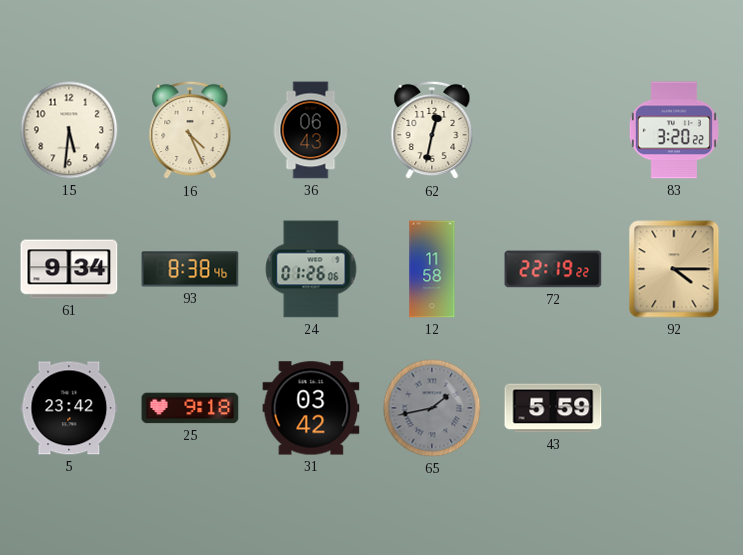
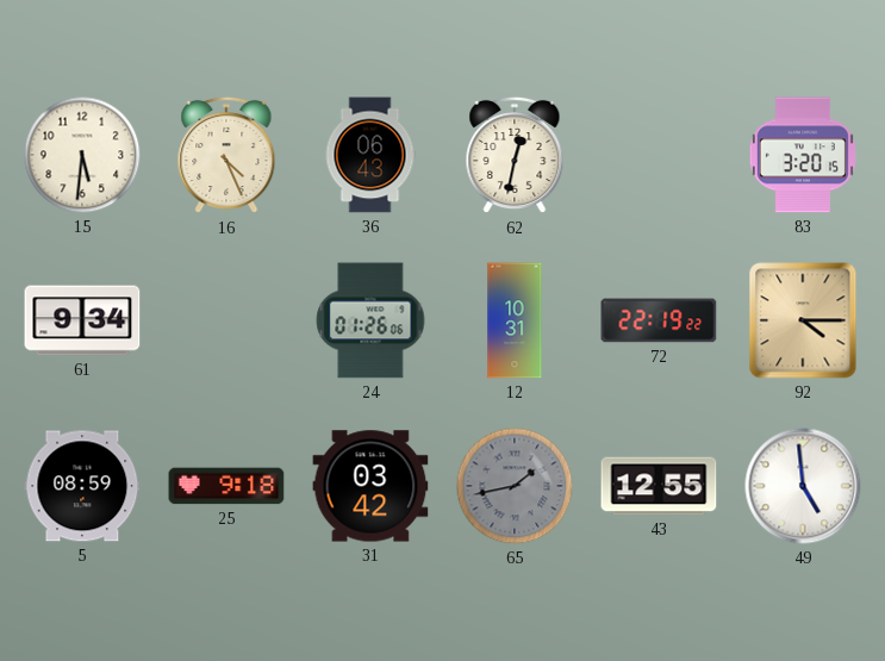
83: 3:20:22 -> 3:20:15 (803, 155)
93: 8:38 -> none (190, 269)
12: 11:58 -> 10:31 (515, 320)
5: 23:42 -> 08:59 (82, 486)
43: 5:59 -> 12:55 (659, 486)
49: none -> 4:59 (803, 486)
